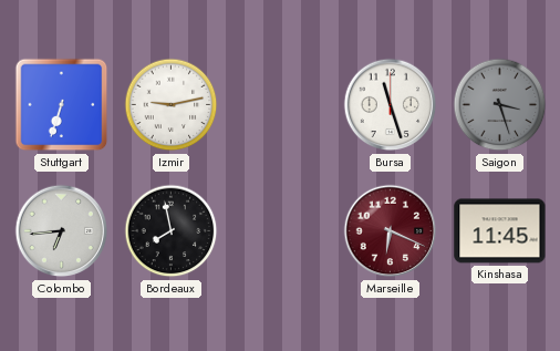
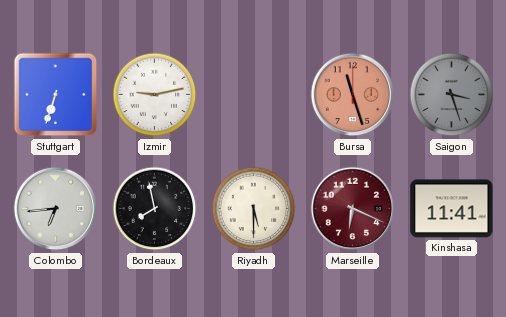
Bursa dial: white -> salmon (353, 95)
Riyadh: none -> 5:30 (254, 209)
Kinshasa: 11:45 -> 11:41 (452, 209)
